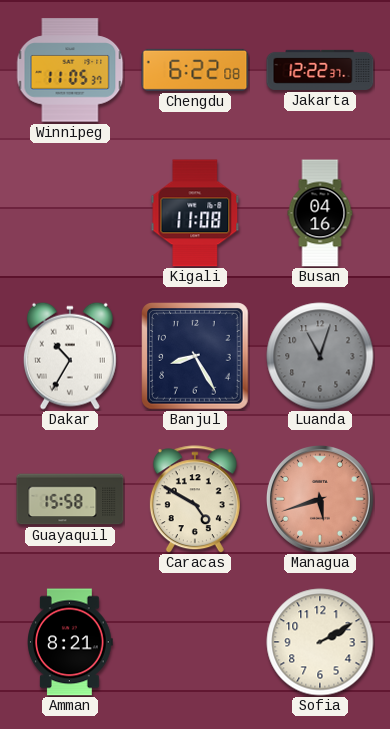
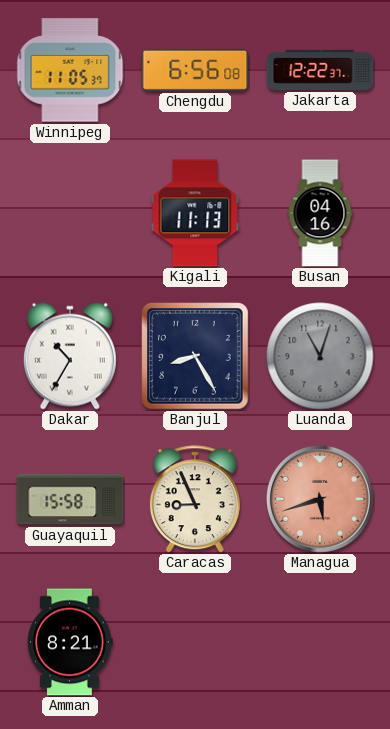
Chengdu: 6:22 -> 6:56 (195, 70)
Kigali: 11:08 -> 11:13 (195, 213)
Caracas: 4:50 -> 8:56 (195, 499)
Sofia: 2:10 -> none (320, 642)
